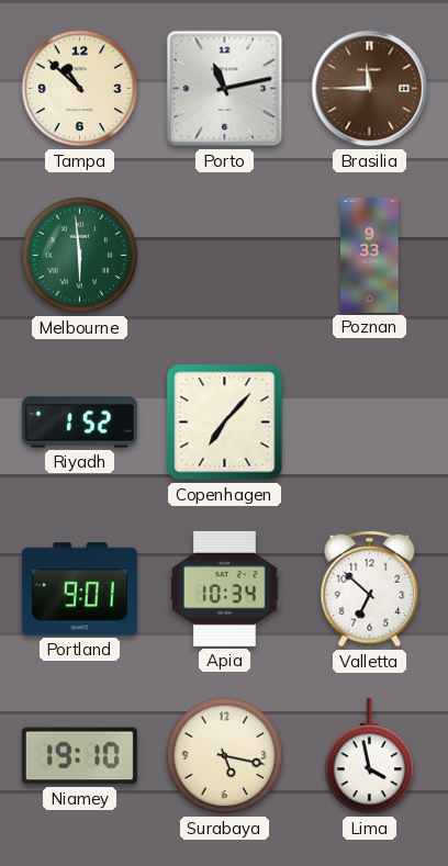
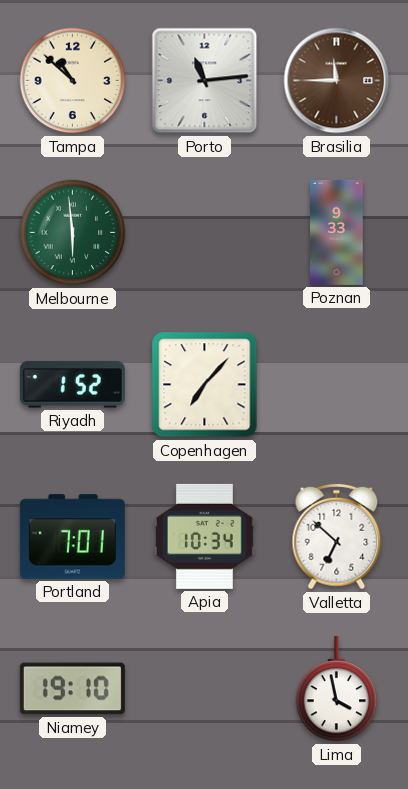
Porto: 11:13 -> 11:14 (205, 81)
Portland: 9:01 -> 7:01 (72, 537)
Surabaya: 5:17 -> none (225, 756)
